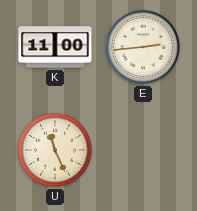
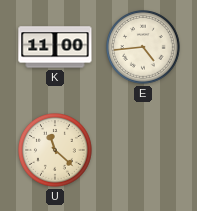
E: 2:44 -> 4:44 (143, 47)
U: 11:26 -> 11:22 (55, 150)
